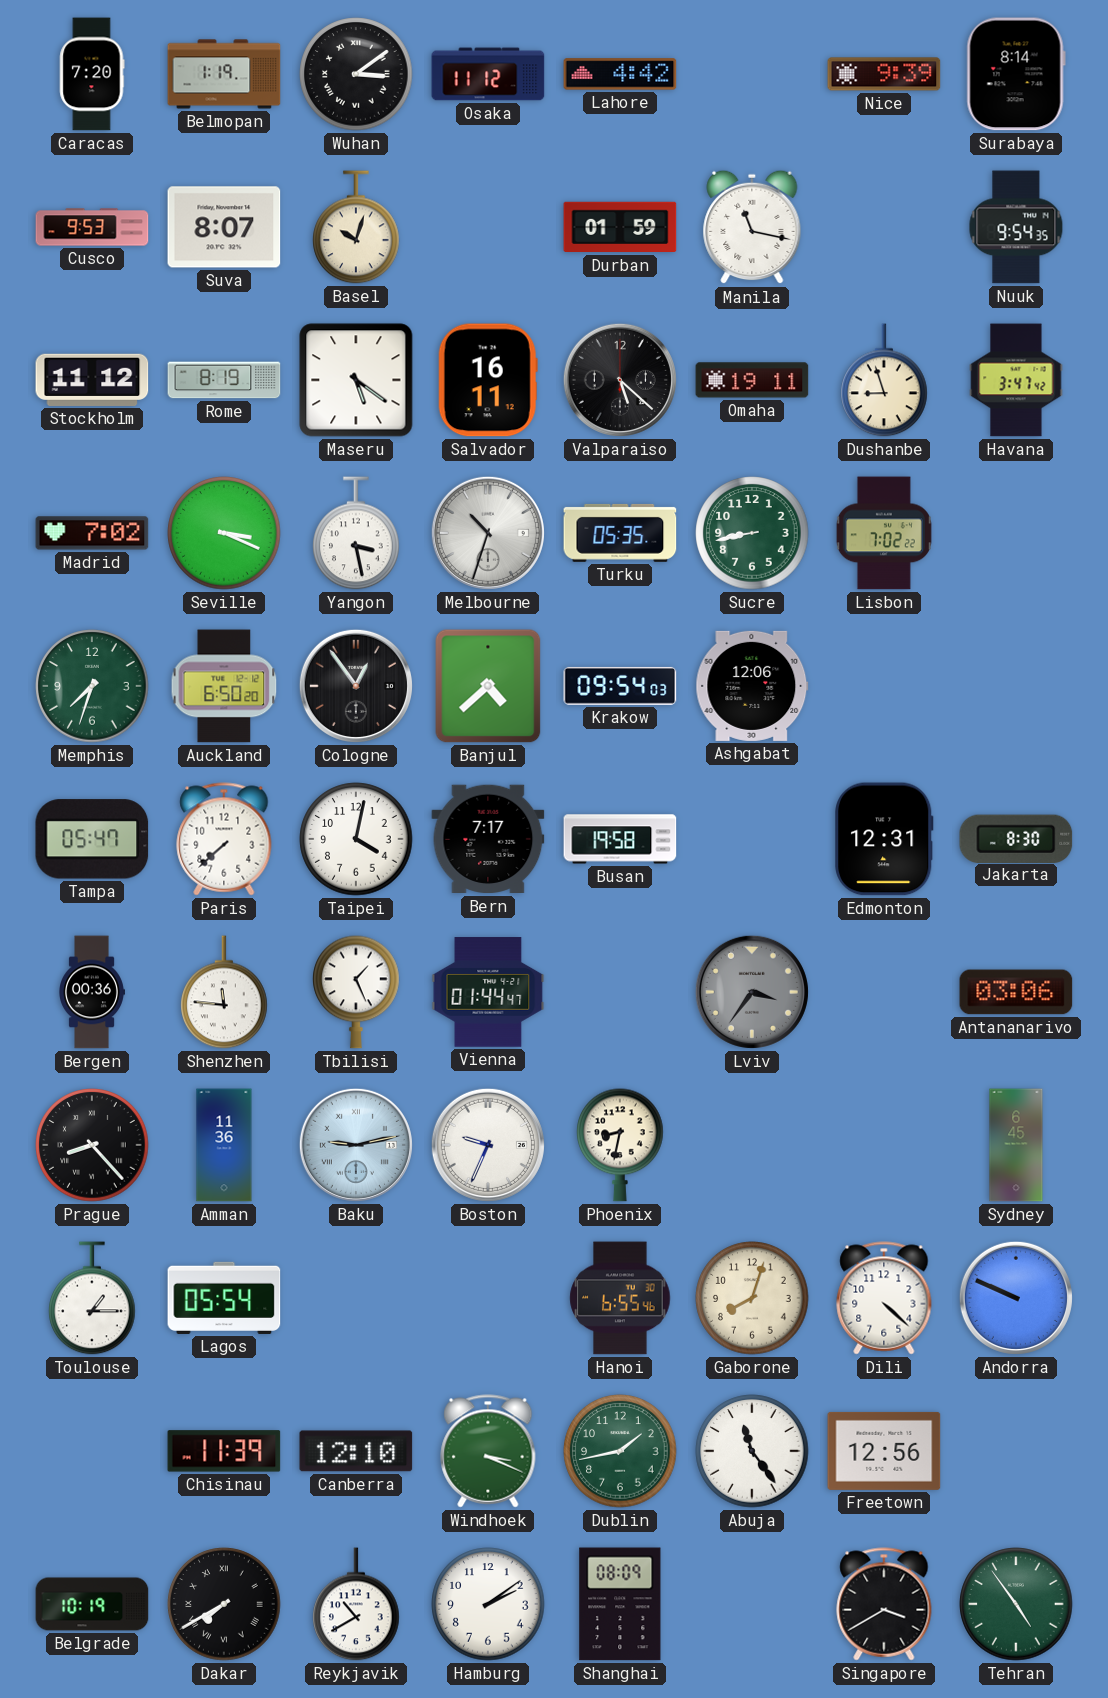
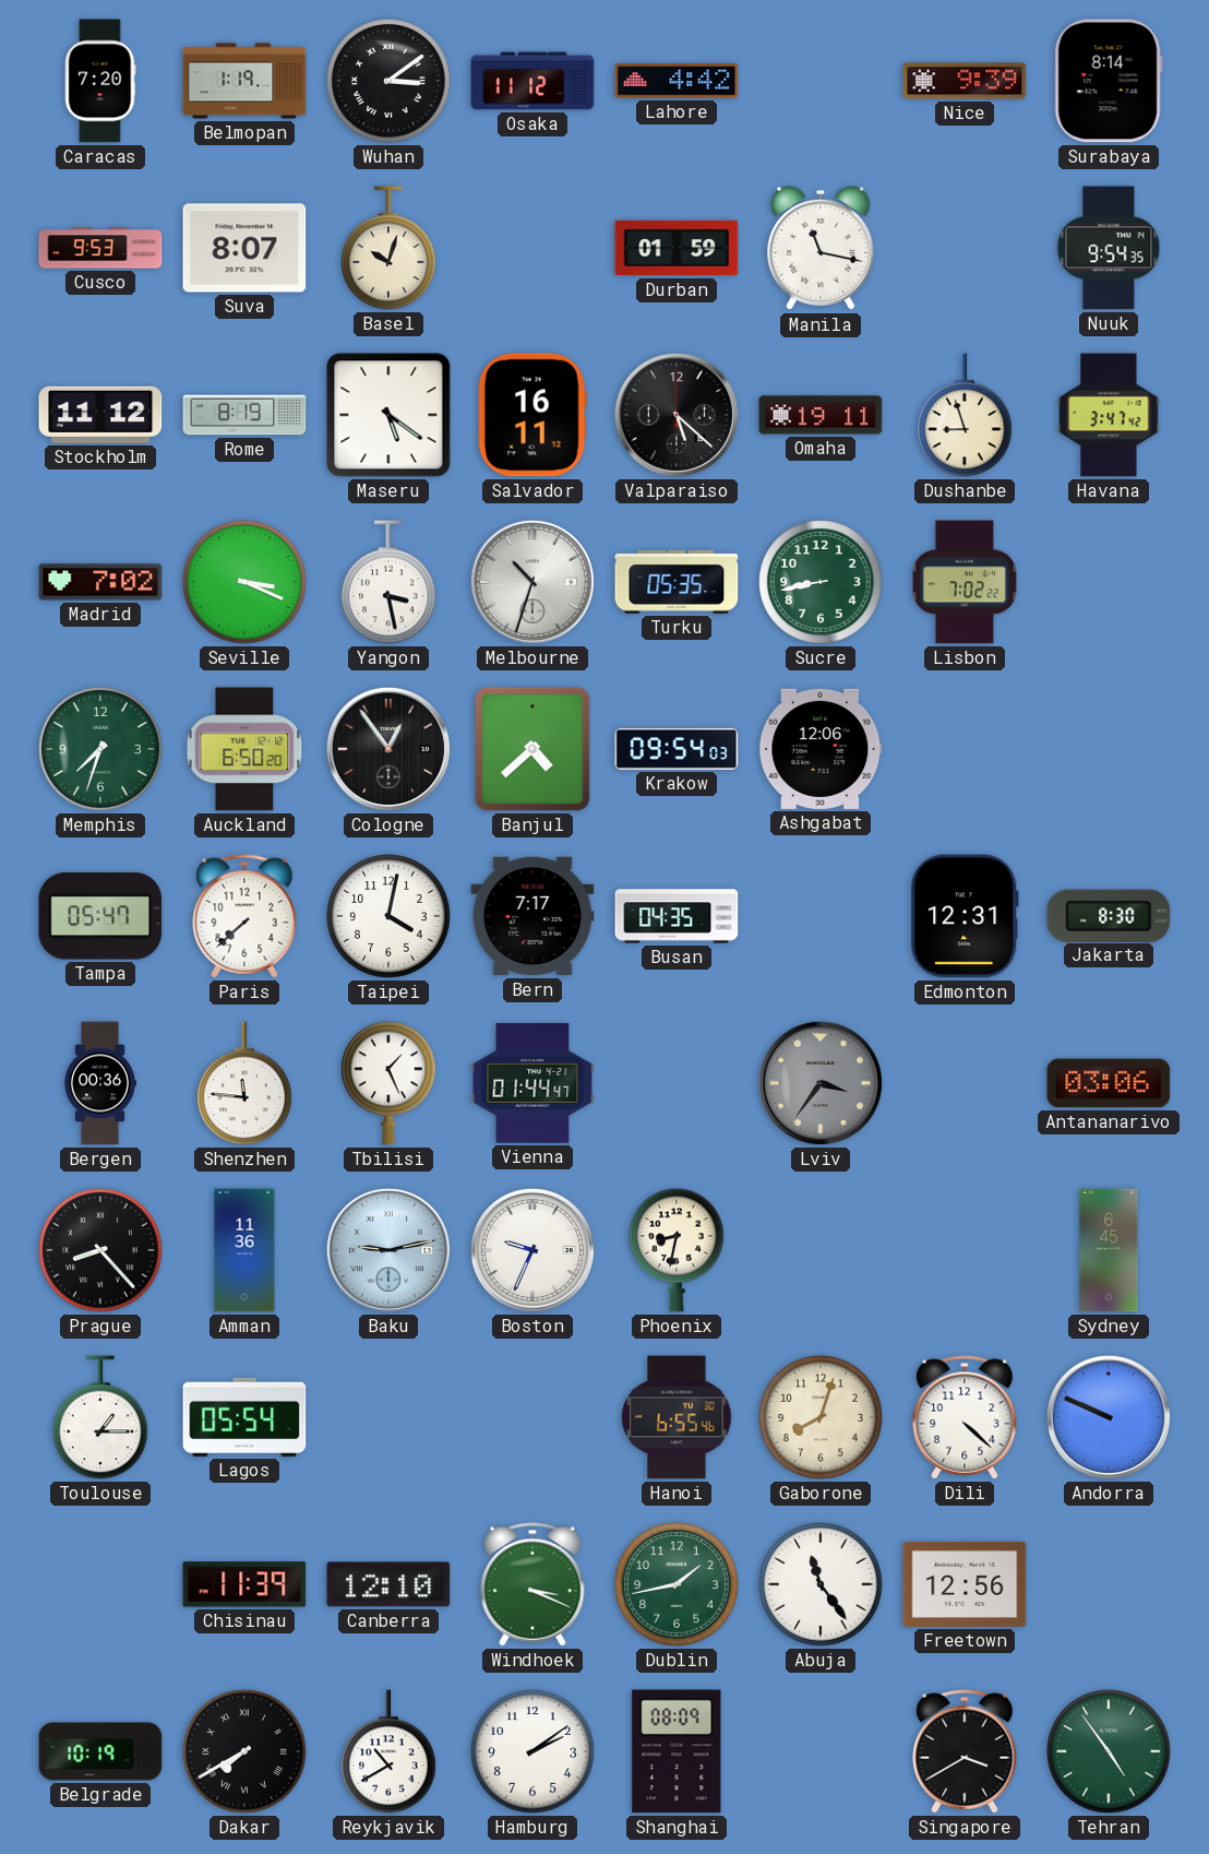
Busan: 19:58 -> 04:35 (677, 916)
